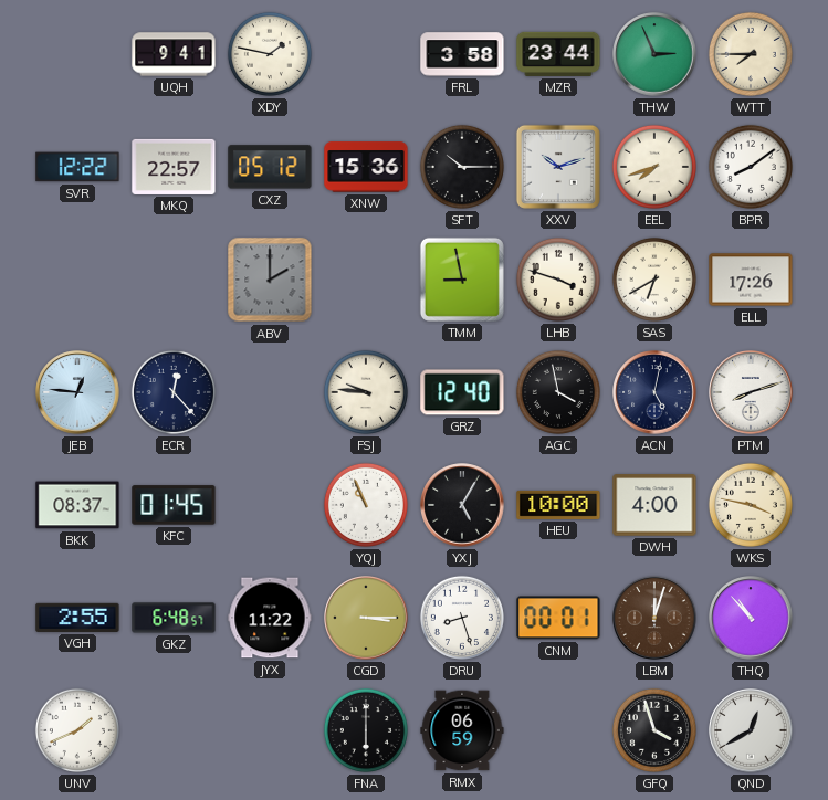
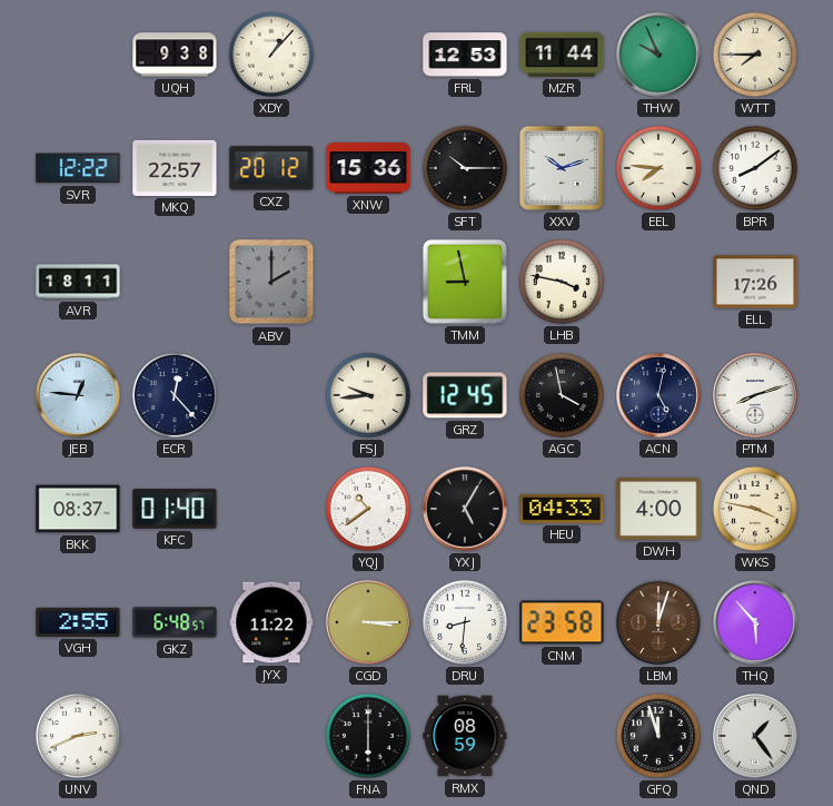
UQH: 9:41 -> 9:38 (175, 55)
XDY: 1:47 -> 1:07 (271, 55)
FRL: 3:58 -> 12:53 (465, 55)
MZR: 23:44 -> 11:44 (562, 55)
THW: 2:56 -> 9:56 (658, 55)
CXZ: 05:12 -> 20:12 (271, 168)
EEL: 7:42 -> 7:46 (658, 168)
AVR: none -> 18:11 (78, 282)
LHB: 3:48 -> 3:47 (562, 282)
SAS: 6:40 -> none (654, 280)
FSJ: 9:46 -> 9:44 (368, 395)
GRZ: 12:40 -> 12:45 (465, 395)
KFC: 01:45 -> 01:40 (175, 509)
YQJ: 10:56 -> 10:39 (368, 509)
HEU: 10:00 -> 04:33 (562, 509)
DRU: 8:27 -> 8:31 (465, 622)
CNM: 00:01 -> 23:58 (562, 622)
THQ: 10:53 -> 5:53 (755, 622)
UNV: 1:41 -> 2:41 (78, 736)
RMX: 06:59 -> 08:59 (465, 736)
GFQ: 3:57 -> 11:57 (658, 736)
QND: 12:40 -> 1:24 (755, 736)
